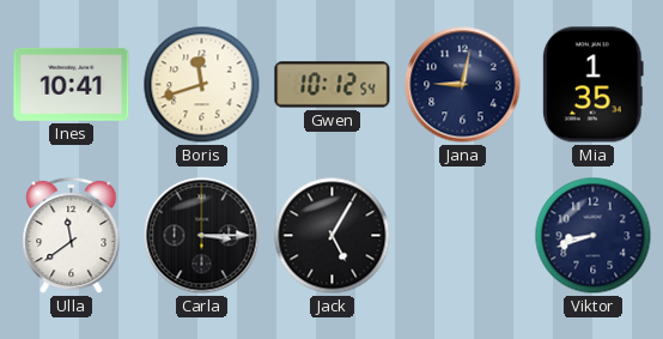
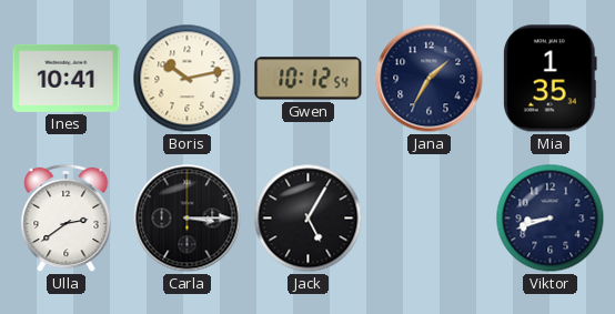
Boris: 11:42 -> 10:13 (188, 79)
Jana: 9:02 -> 1:35 (430, 79)
Ulla: 11:39 -> 2:39 (67, 219)
